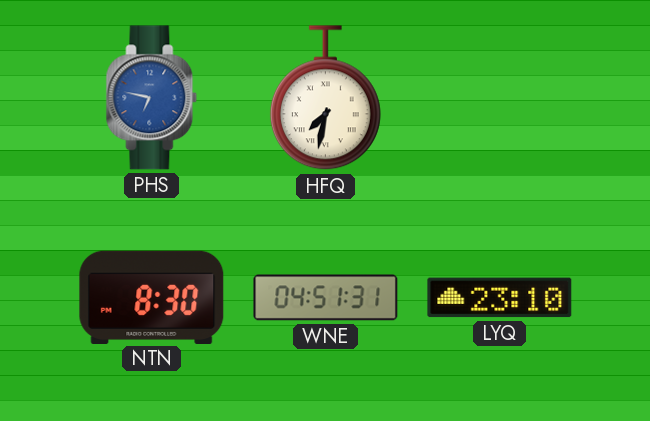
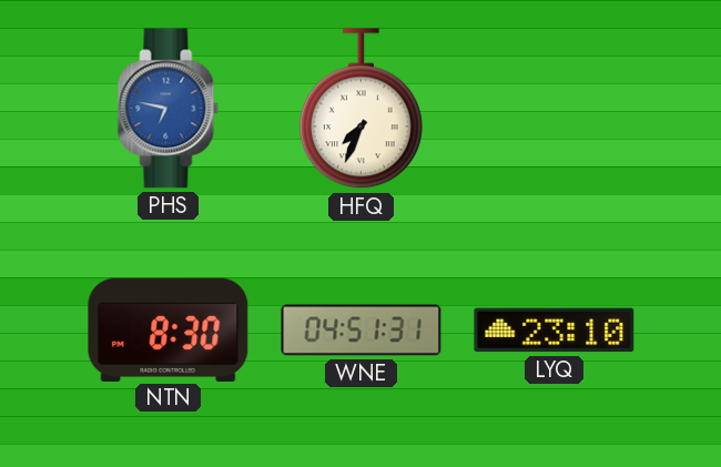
HFQ: 7:32 -> 7:34 (360, 109)
